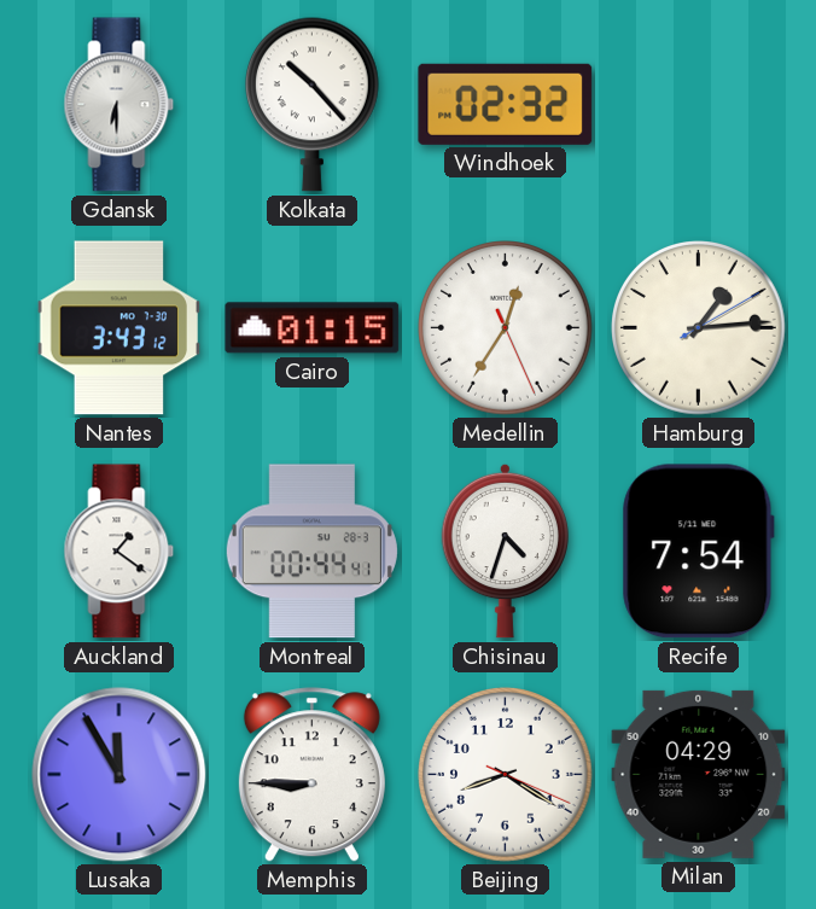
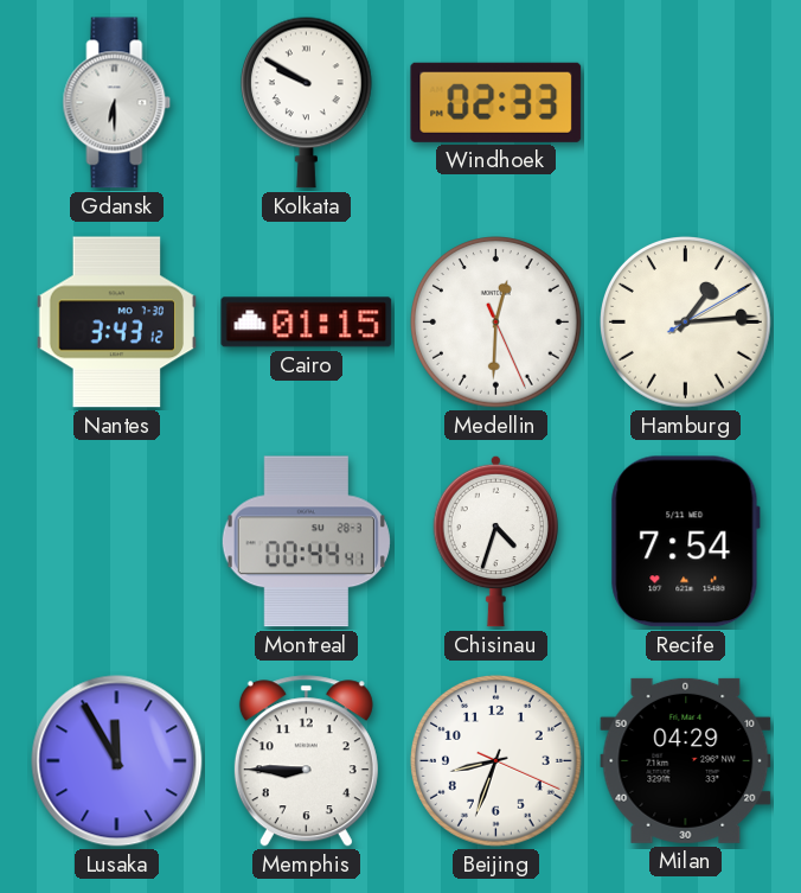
Kolkata: 10:23 -> 9:50 (306, 102)
Windhoek: 02:32 -> 02:33 (496, 102)
Medellin: 12:35 -> 12:30 (496, 323)
Auckland: 1:21 -> none (120, 552)
Beijing: 8:20 -> 8:33 (496, 761)
